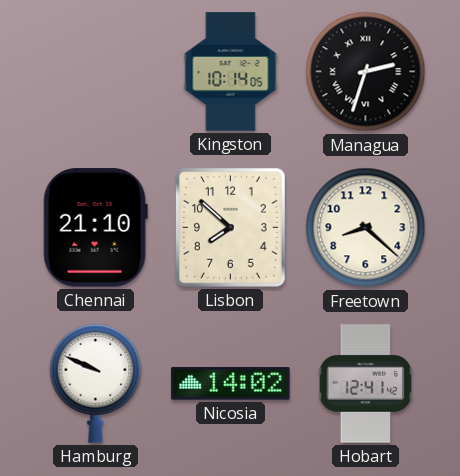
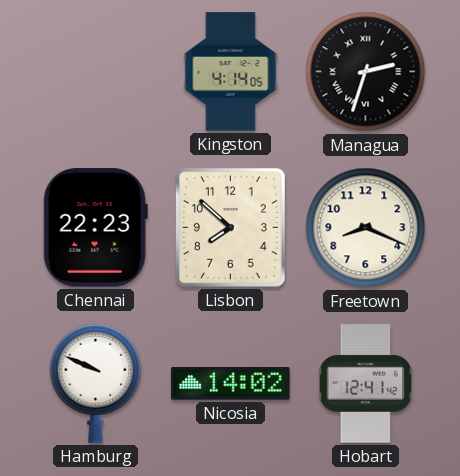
Kingston: 10:14 -> 4:14 (231, 72)
Chennai: 21:10 -> 22:23 (95, 228)
Freetown: 8:22 -> 8:19 (366, 228)
